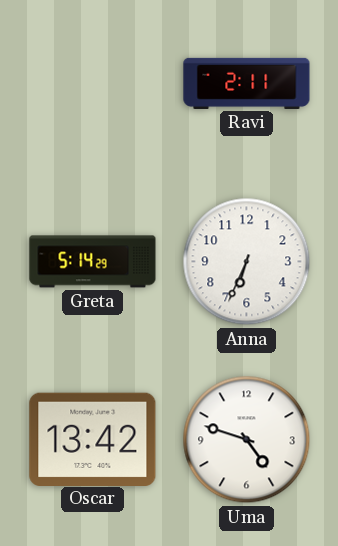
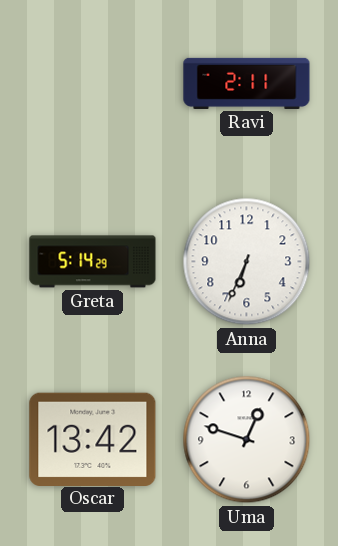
Uma: 4:48 -> 12:48 (247, 440)
